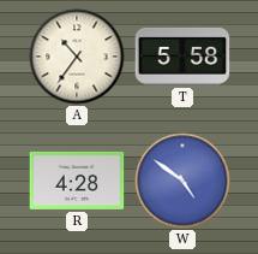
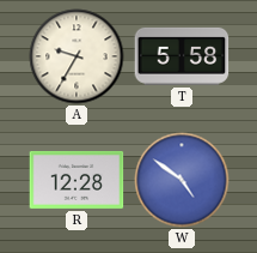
A: 10:36 -> 9:35 (77, 56)
R: 4:28 -> 12:28 (77, 180)
